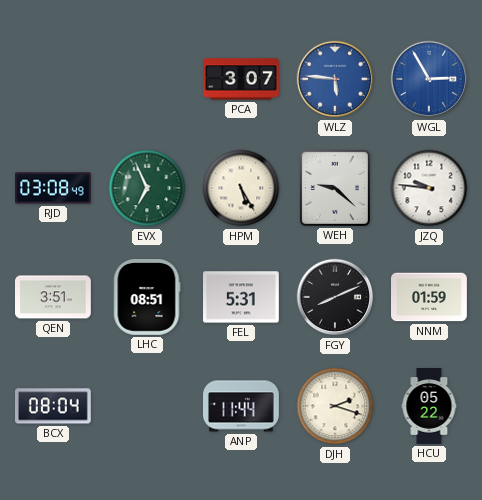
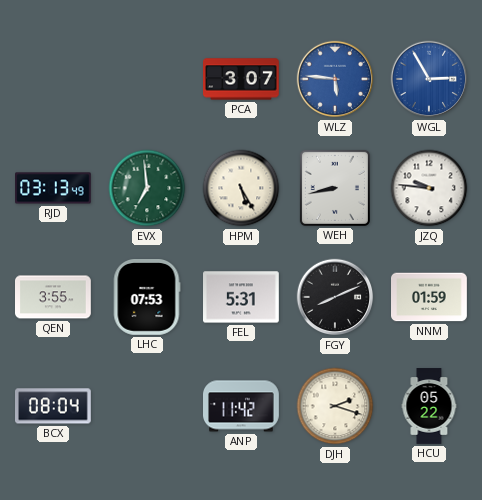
RJD: 03:08 -> 03:13 (54, 188)
EVX: 6:56 -> 6:59 (147, 188)
WEH: 9:22 -> 8:43 (335, 188)
QEN: 3:51 -> 3:55 (54, 297)
LHC: 08:51 -> 07:53 (147, 298)
ANP: 11:44 -> 11:42 (241, 406)
